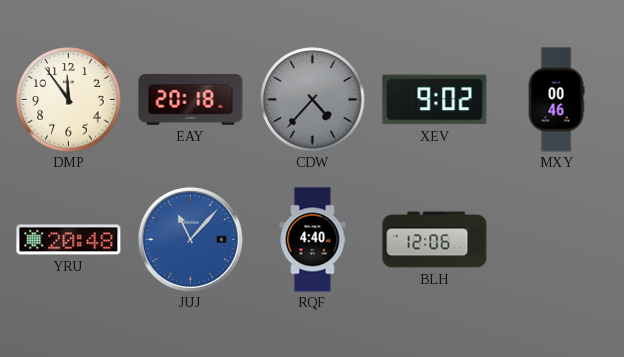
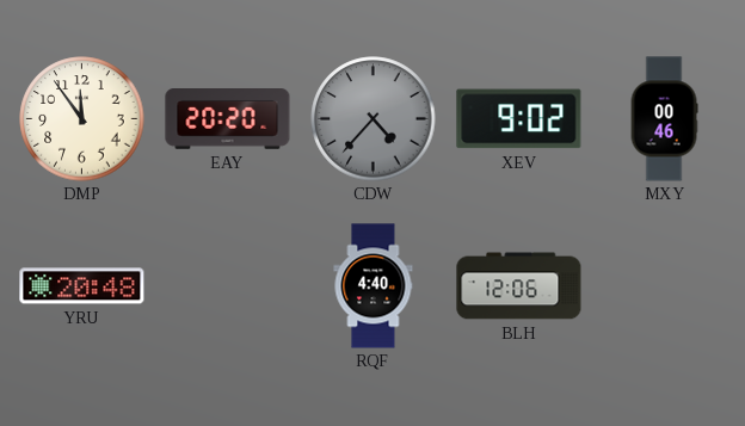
EAY: 20:18 -> 20:20 (228, 119)
JUJ: 11:07 -> none (190, 239)
